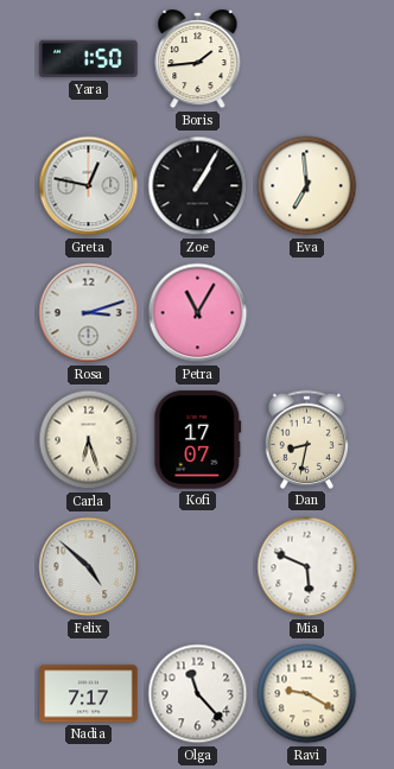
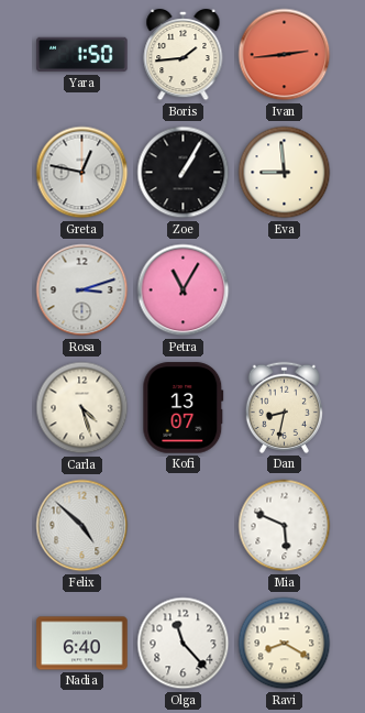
Ivan: none -> 2:44 (285, 55)
Eva: 6:59 -> 8:59 (285, 173)
Carla: 6:27 -> 4:27 (82, 408)
Kofi: 17:07 -> 13:07 (184, 408)
Nadia: 7:17 -> 6:40 (82, 644)
Ravi: 9:20 -> 8:20 (285, 644)
